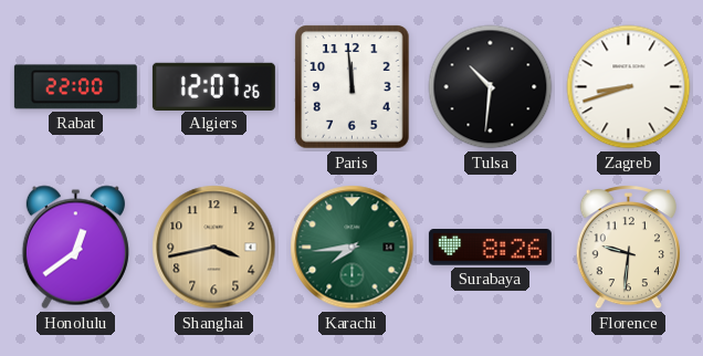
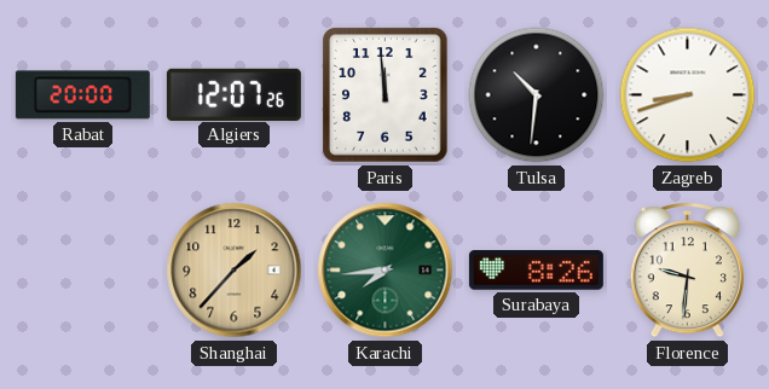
Rabat: 22:00 -> 20:00 (82, 95)
Honolulu: 12:39 -> none (75, 248)
Shanghai: 3:43 -> 1:37 (235, 271)
